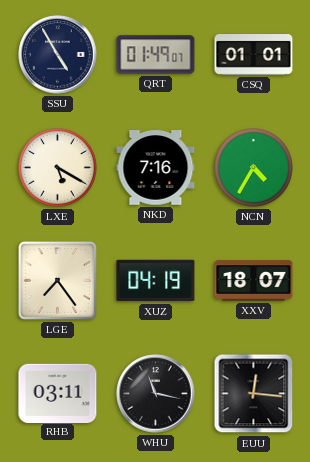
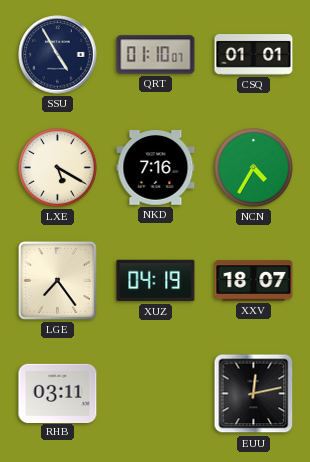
QRT: 01:49 -> 01:10 (156, 55)
WHU: 11:17 -> none (156, 394)
EUU: 12:16 -> 12:13 (254, 394)
